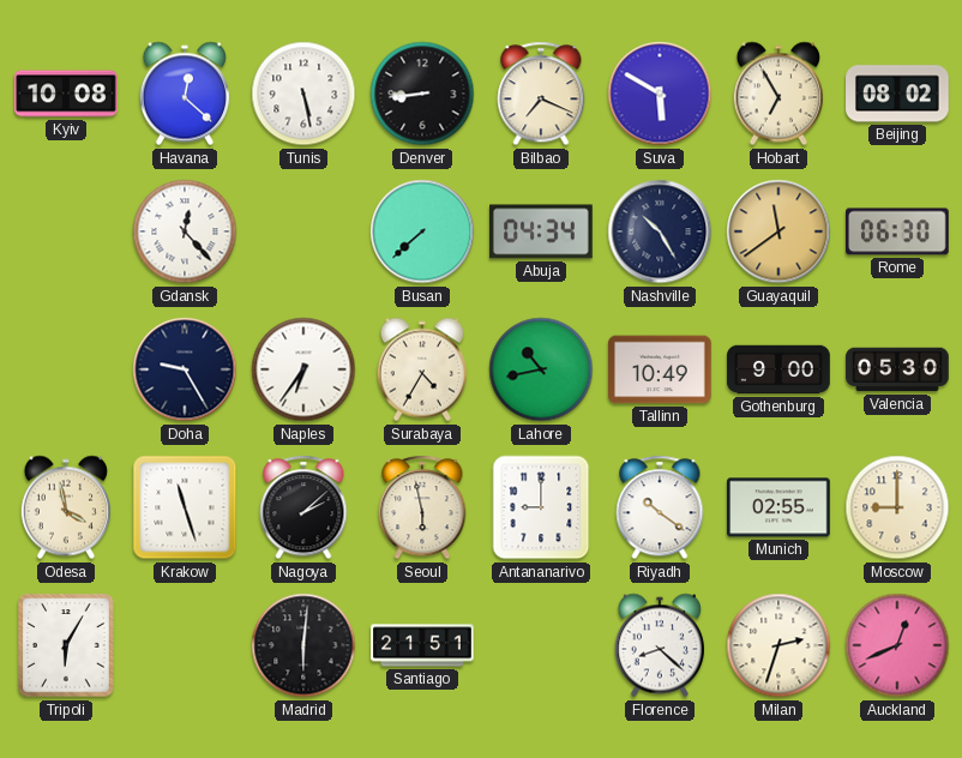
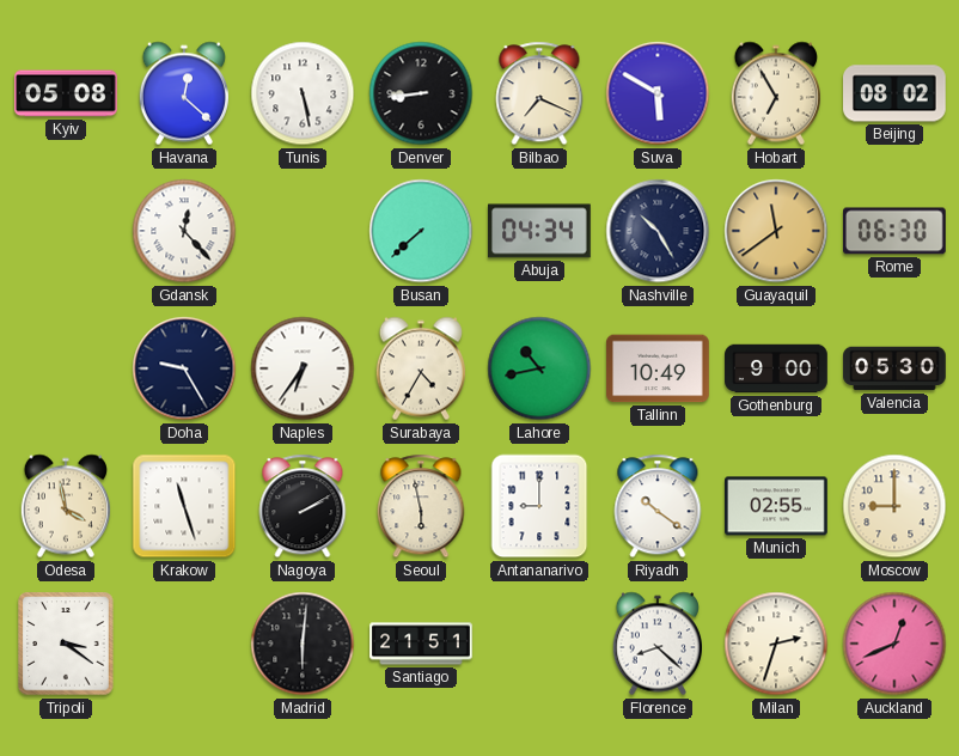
Kyiv: 10:08 -> 05:08 (66, 93)
Nagoya: 2:08 -> 2:10 (303, 506)
Tripoli: 6:05 -> 3:21 (66, 644)
